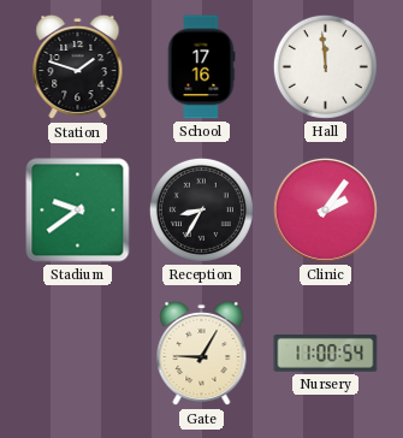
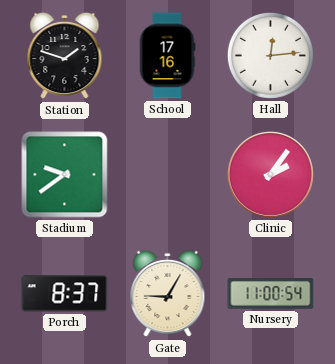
Hall: 11:59 -> 12:14 (270, 55)
Reception: 8:35 -> none (201, 209)
Porch: none -> 8:37 (65, 294)
